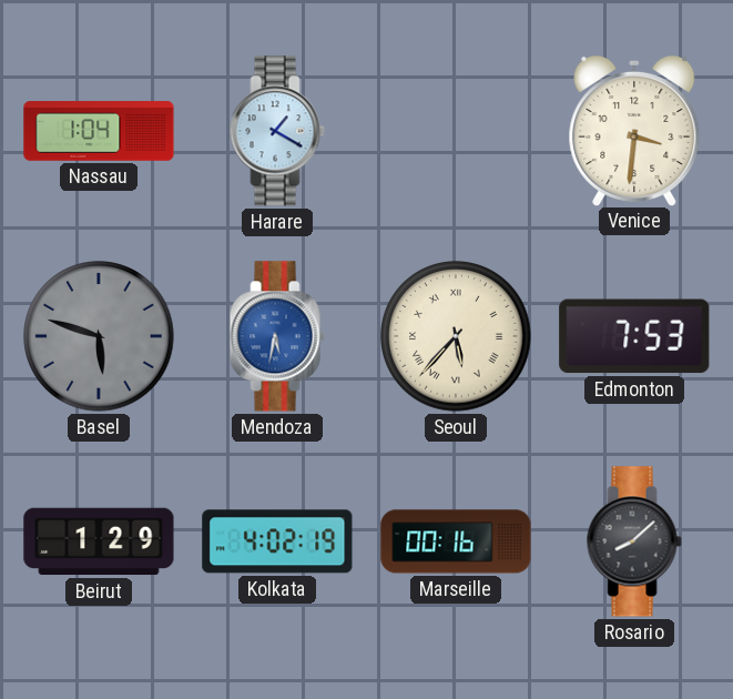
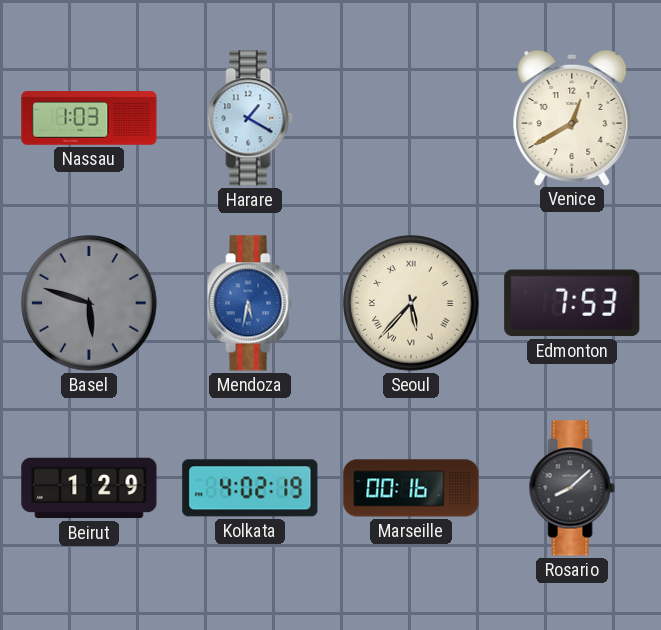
Nassau: 1:04 -> 1:03 (89, 118)
Venice: 3:31 -> 12:40 (572, 117)
